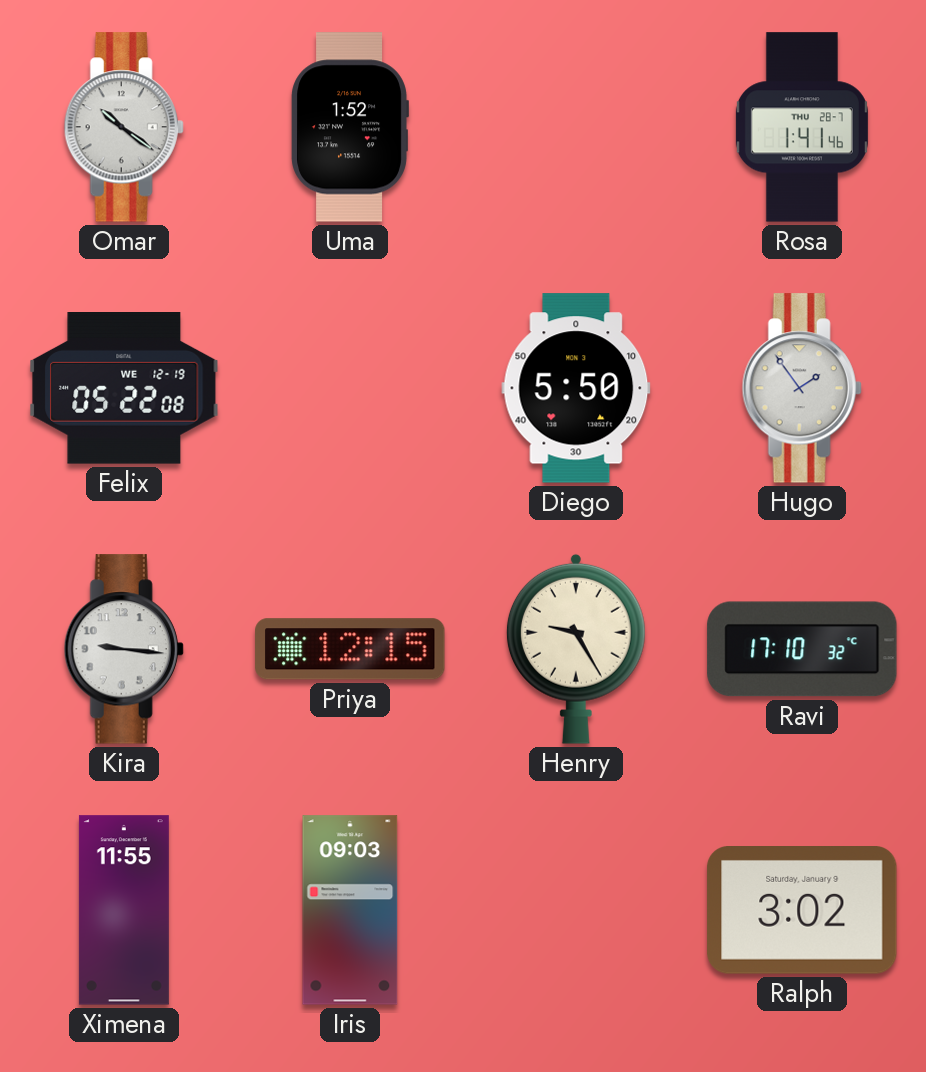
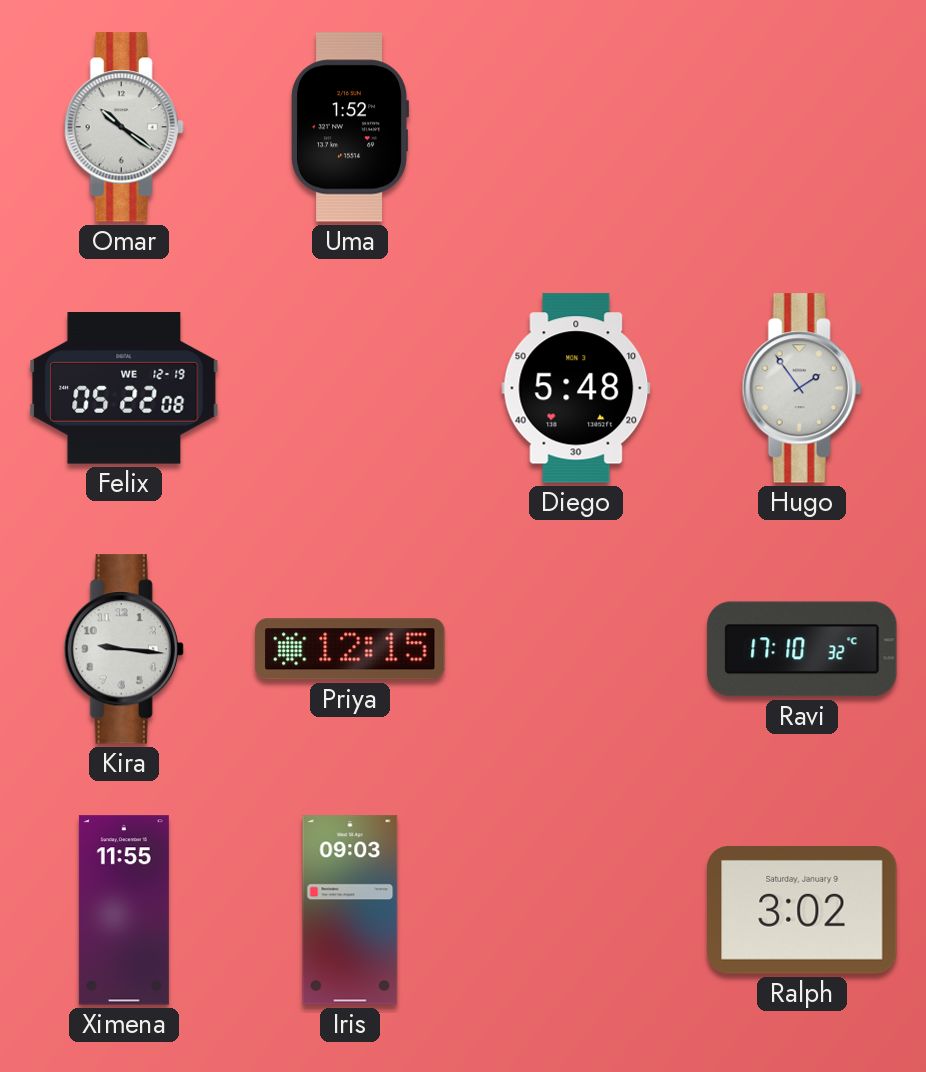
Rosa: 1:41 -> none (802, 127)
Diego: 5:50 -> 5:48 (576, 388)
Henry: 9:25 -> none (576, 649)
